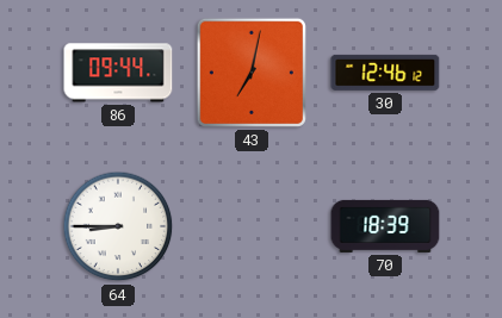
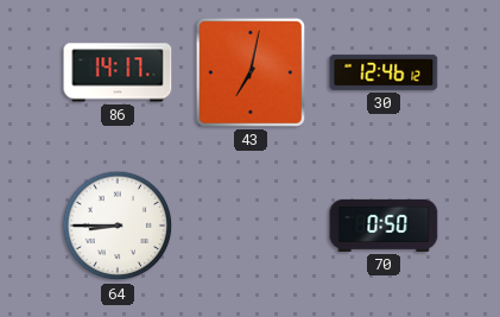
86: 09:44 -> 14:17 (118, 72)
70: 18:39 -> 0:50 (384, 226)
